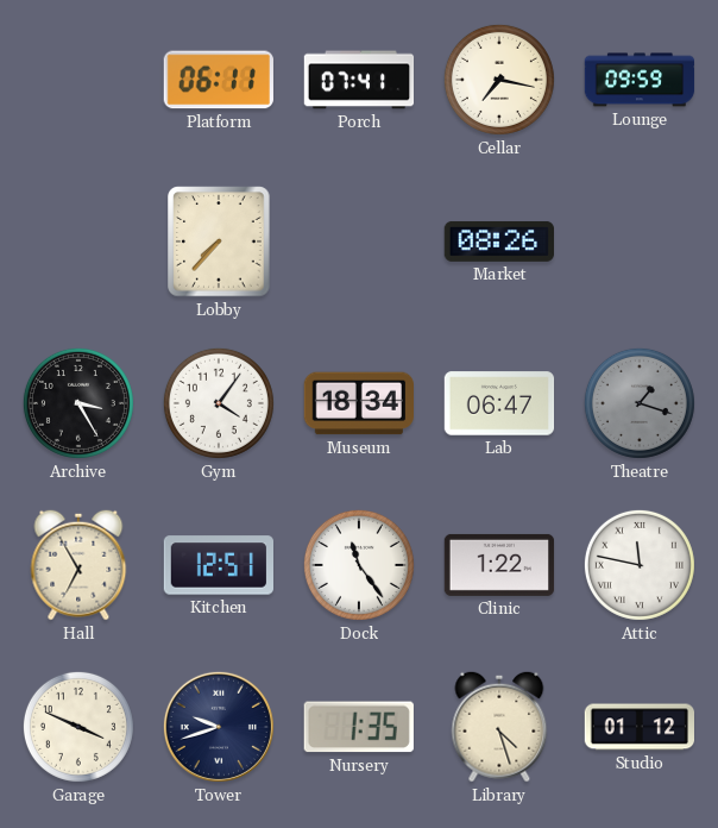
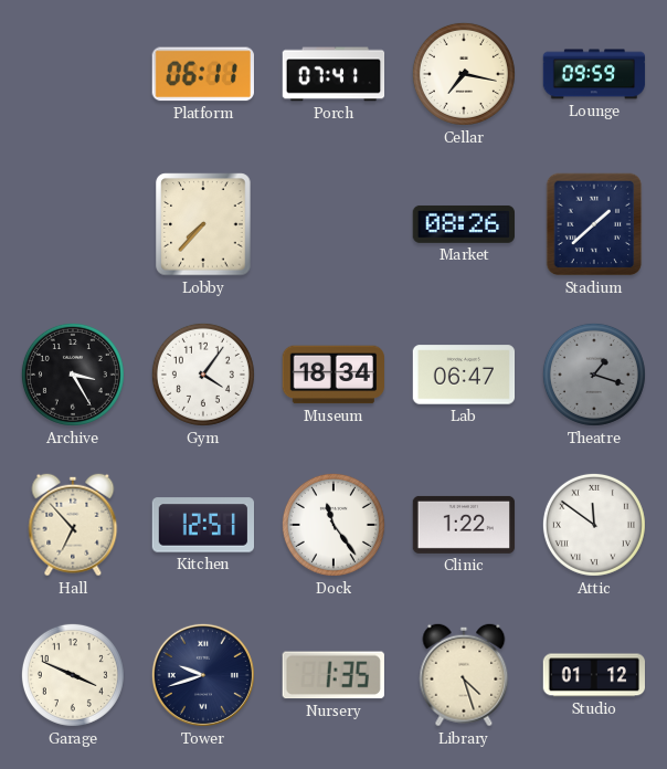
Stadium: none -> 1:38 (594, 224)
Hall: 6:55 -> 6:53 (73, 525)
Attic: 11:47 -> 11:51 (594, 525)
